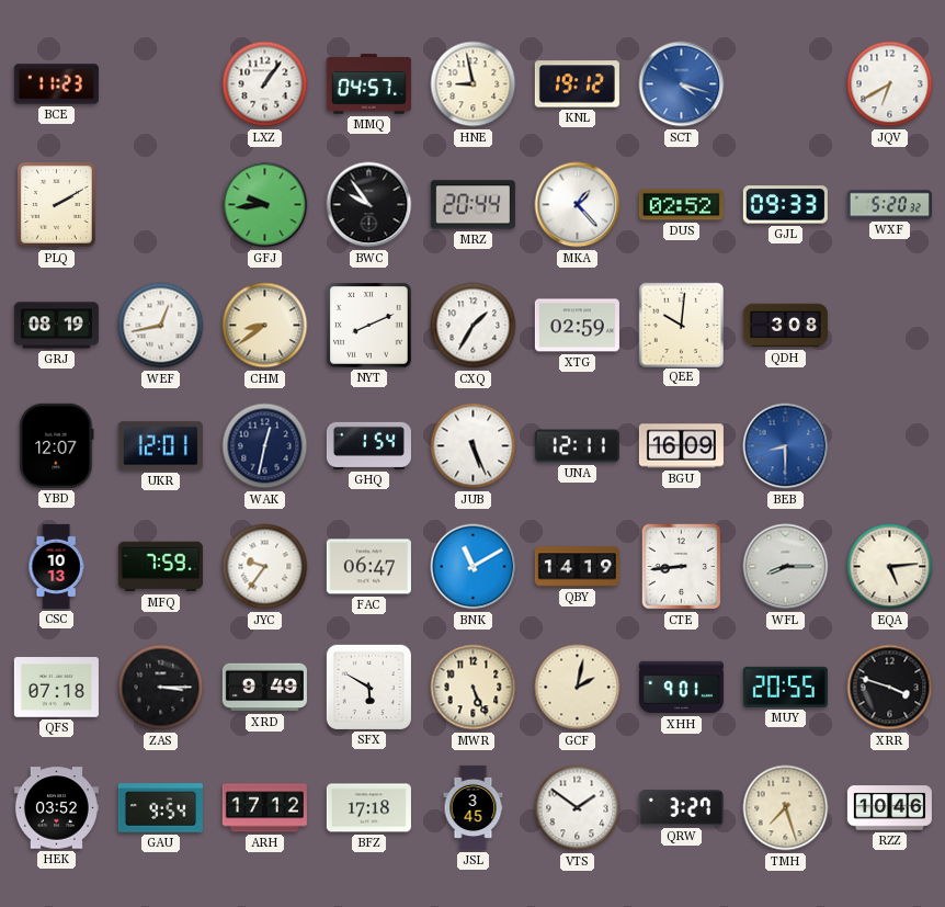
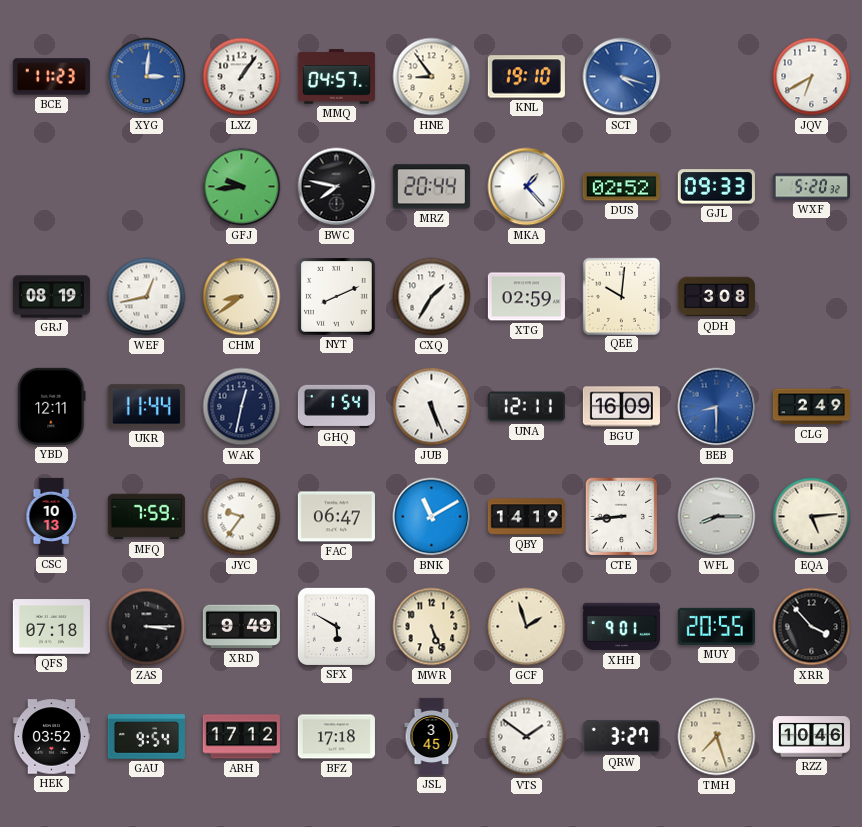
XYG: none -> 3:01 (147, 77)
HNE: 8:58 -> 8:54 (432, 77)
KNL: 19:12 -> 19:10 (526, 77)
PLQ: 2:10 -> none (56, 204)
BWC: 9:54 -> 7:47 (337, 187)
YBD: 12:07 -> 12:11 (52, 406)
UKR: 12:01 -> 11:44 (146, 407)
CLG: none -> 2:49 (811, 407)
GCF: 2:02 -> 1:57 (527, 627)
XRR: 3:48 -> 3:53 (812, 627)
